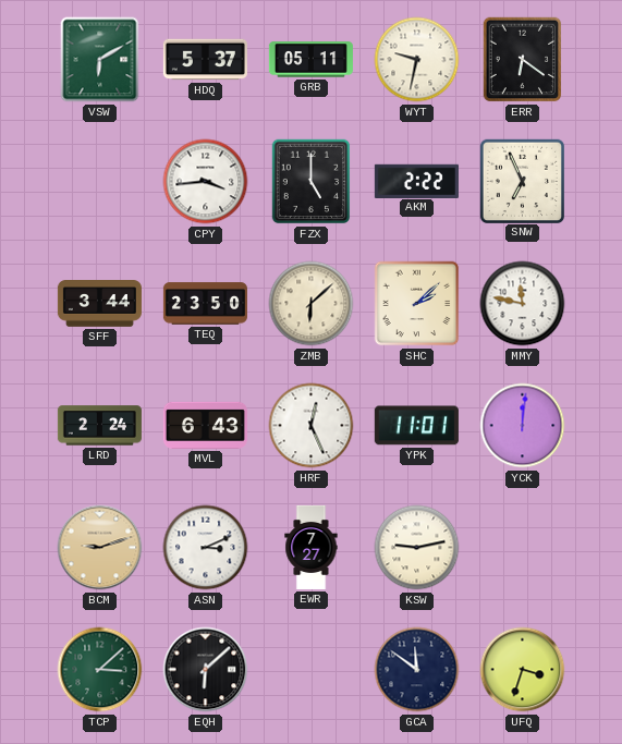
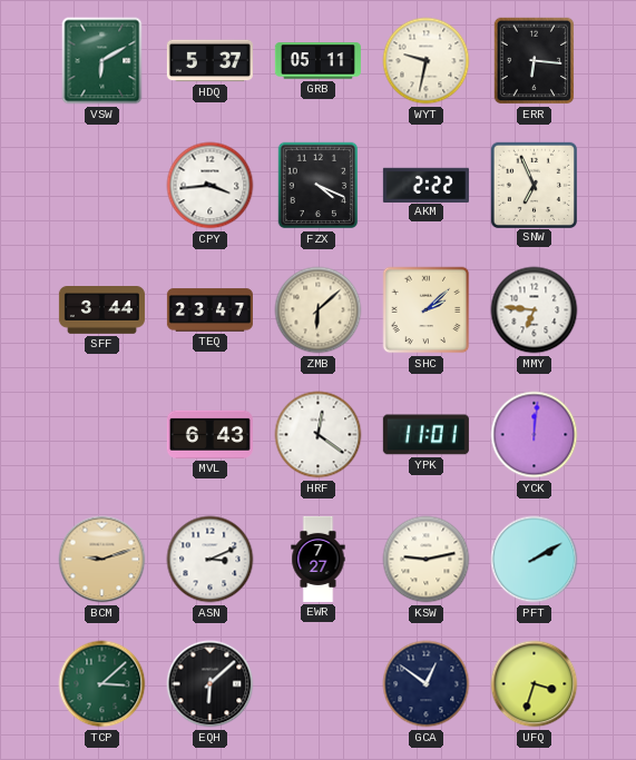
ERR: 6:21 -> 6:16 (535, 61)
FZX: 5:00 -> 4:19 (319, 186)
TEQ: 23:50 -> 23:47 (209, 310)
MMY: 11:47 -> 6:46 (535, 310)
LRD: 2:24 -> none (99, 426)
HRF: 12:26 -> 12:21 (319, 435)
PFT: none -> 2:10 (535, 560)
GCA: 11:51 -> 12:51 (427, 684)
